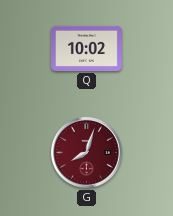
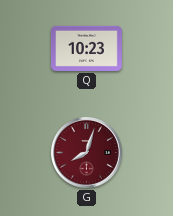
Q: 10:02 -> 10:23 (86, 48)
